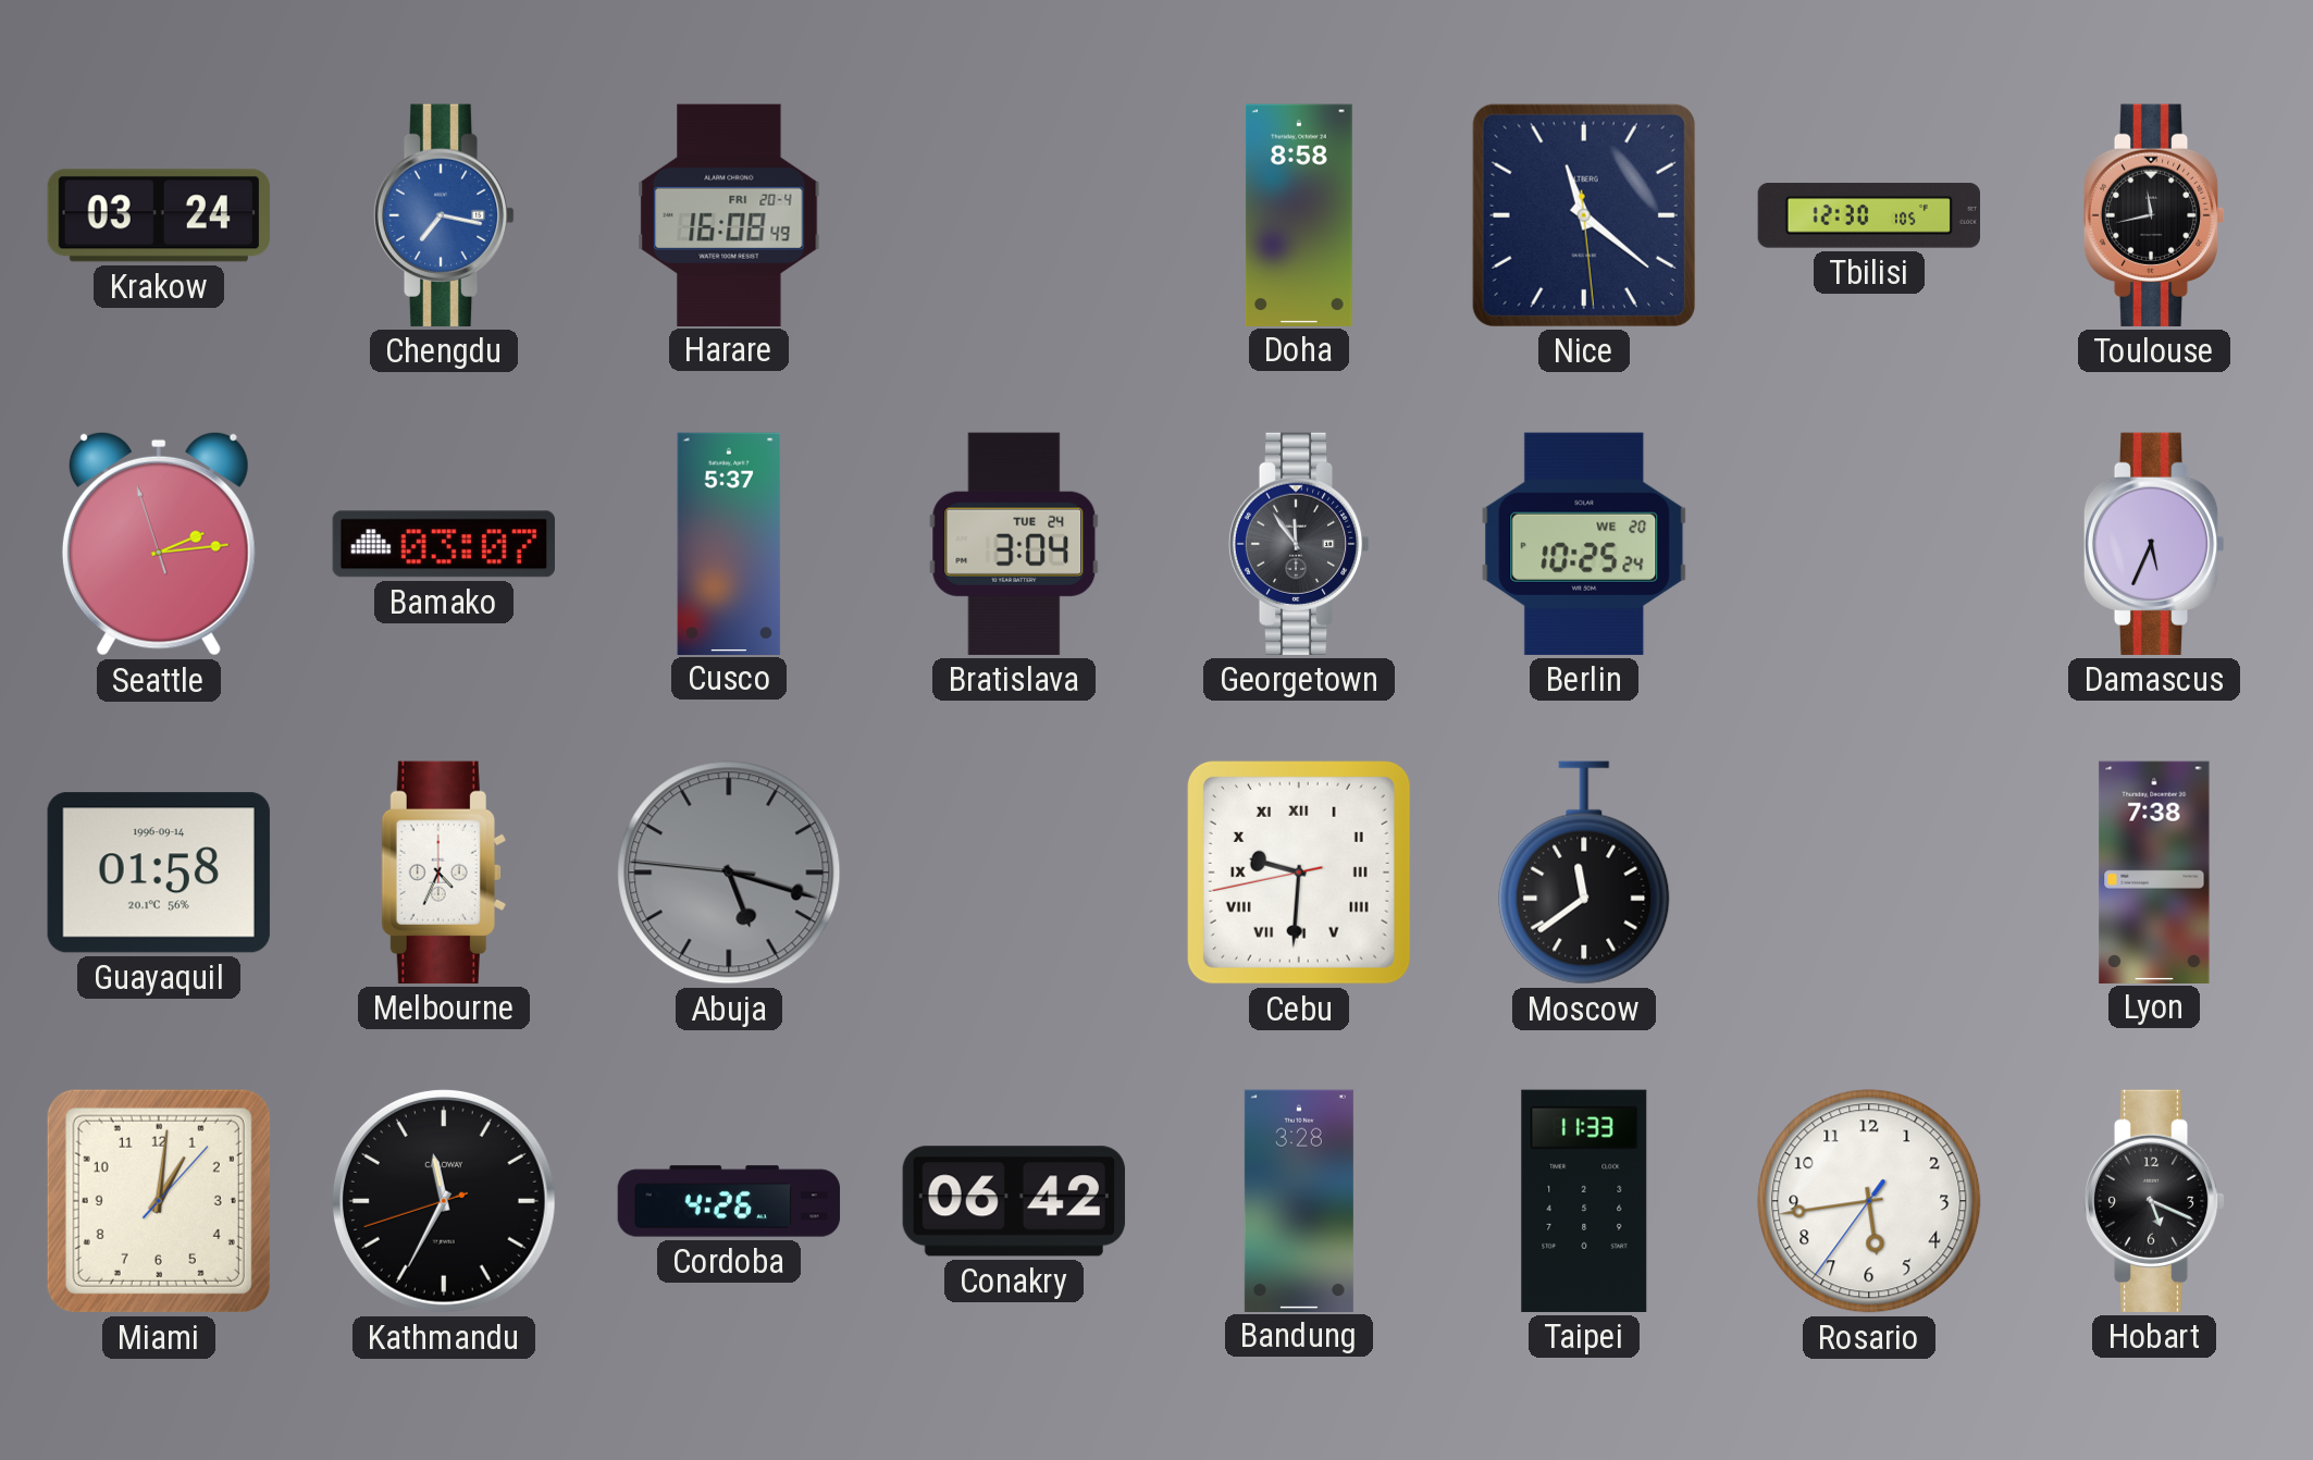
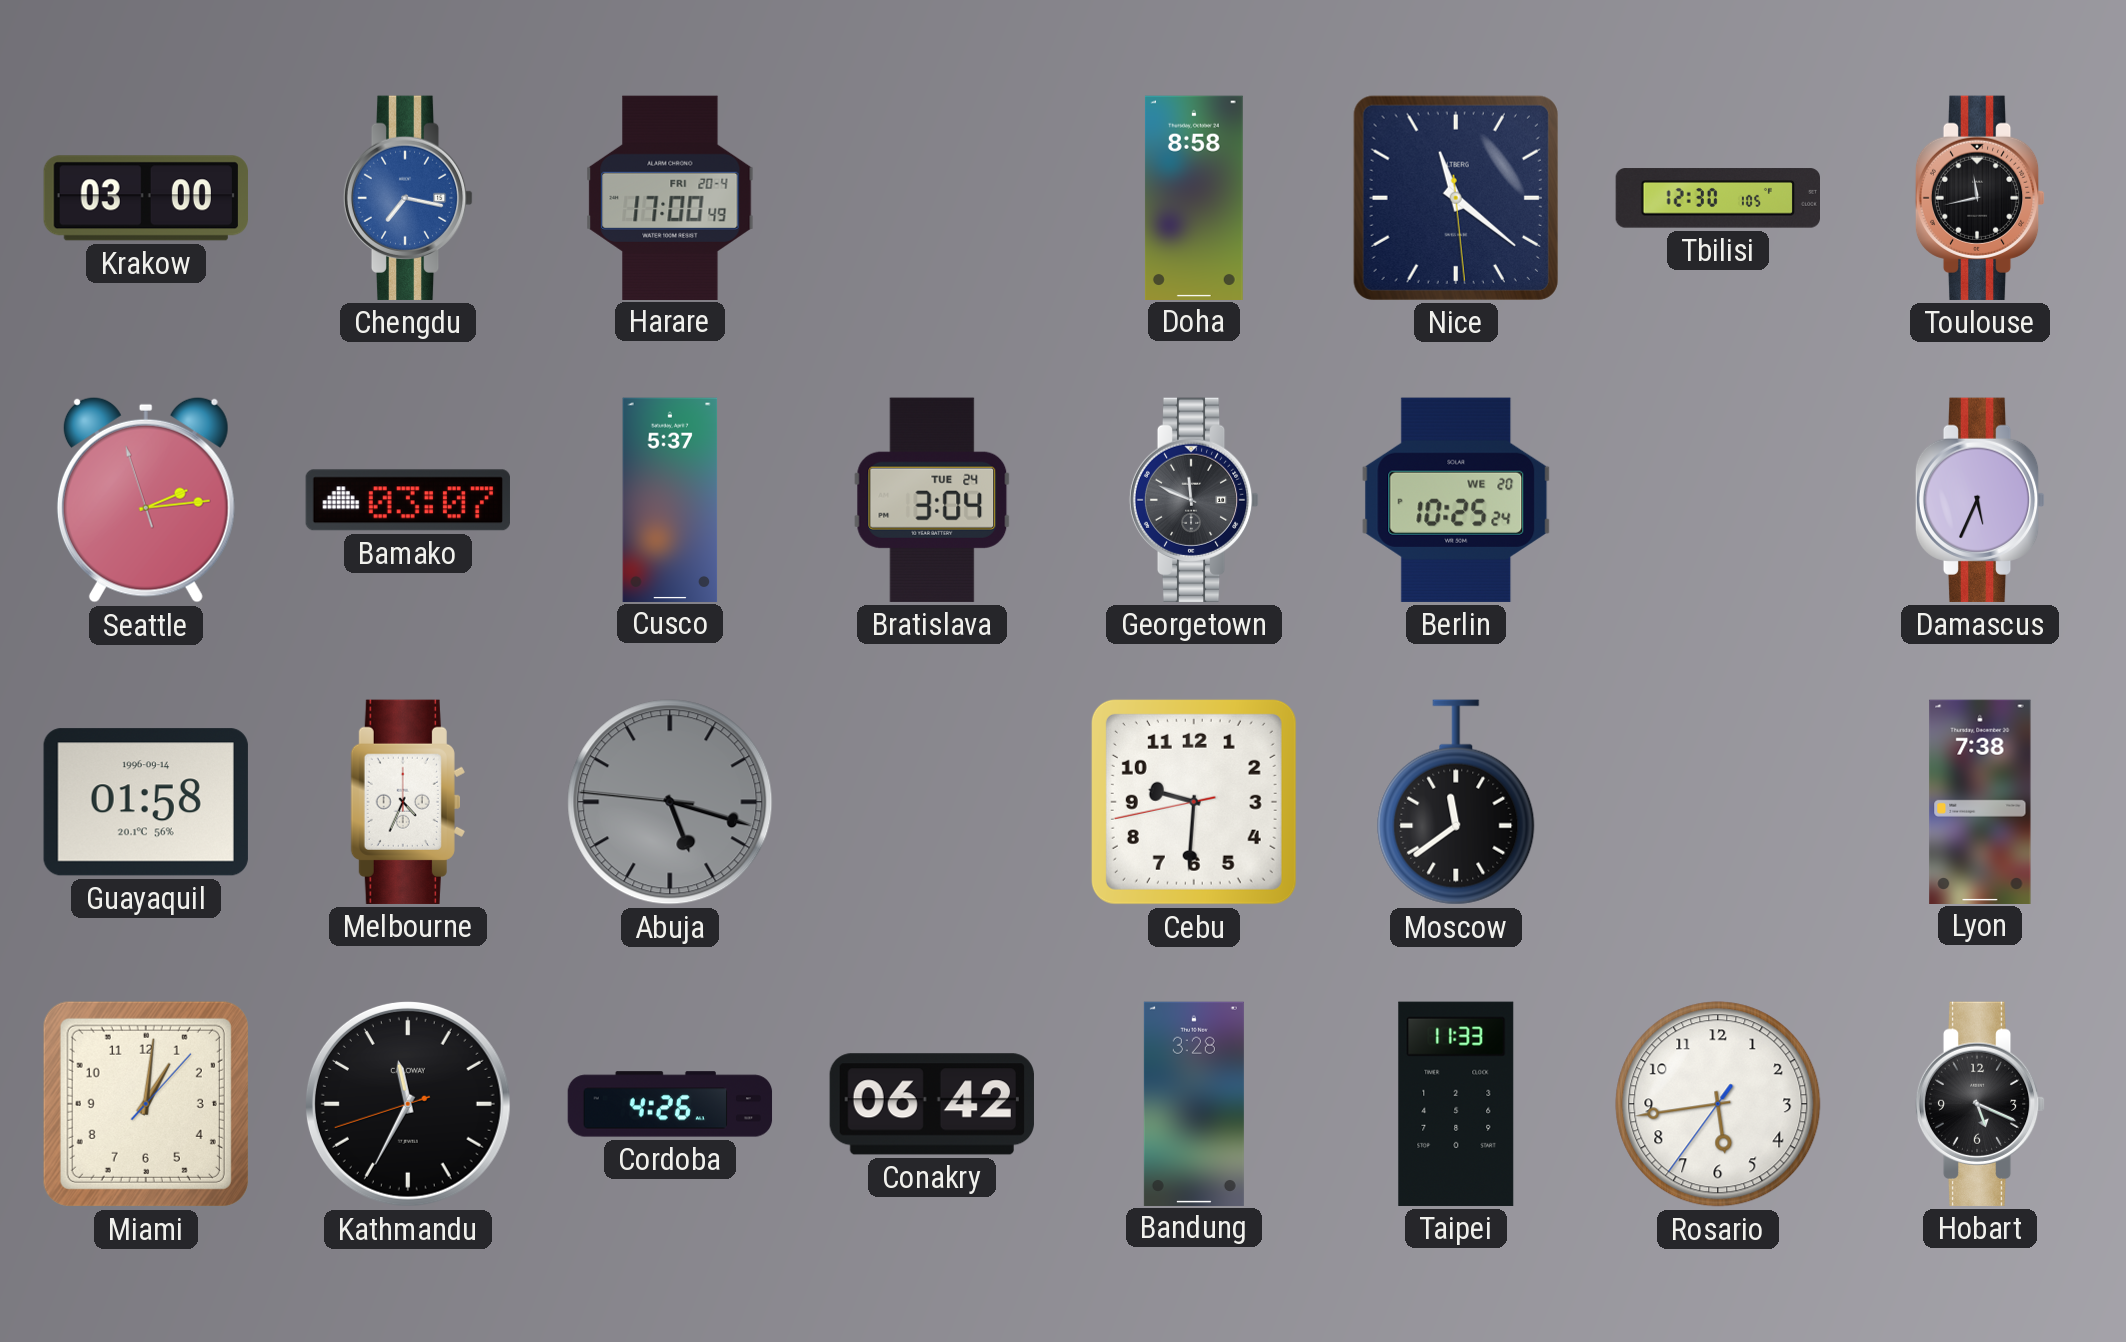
Krakow: 03:24 -> 03:00 (146, 198)
Harare: 16:08 -> 17:00 (670, 197)
Georgetown: 11:54 -> 11:49 (1194, 500)
Cebu numerals: Roman -> Arabic (1194, 802)
